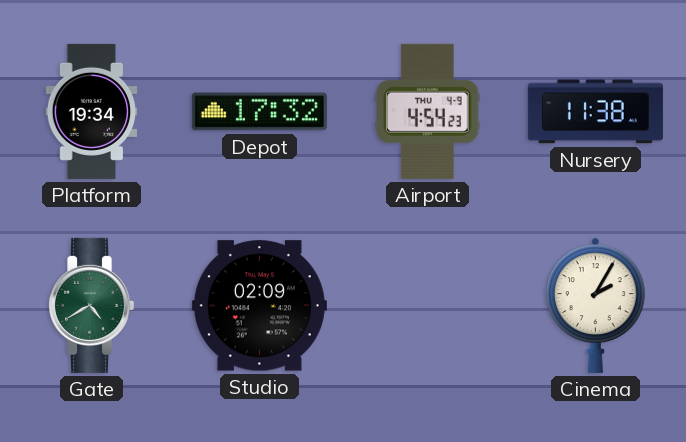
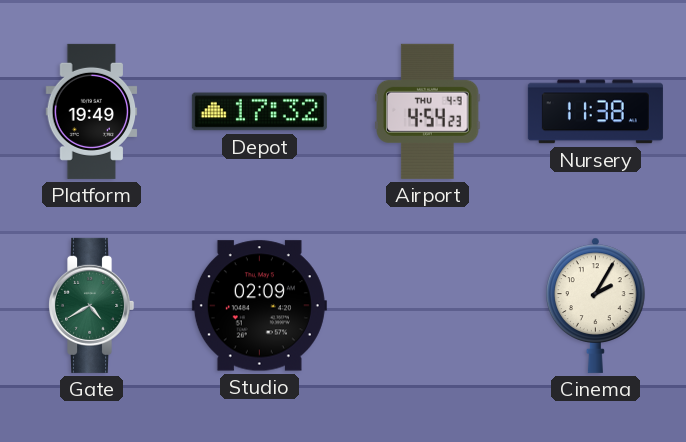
Platform: 19:34 -> 19:49 (92, 111)
